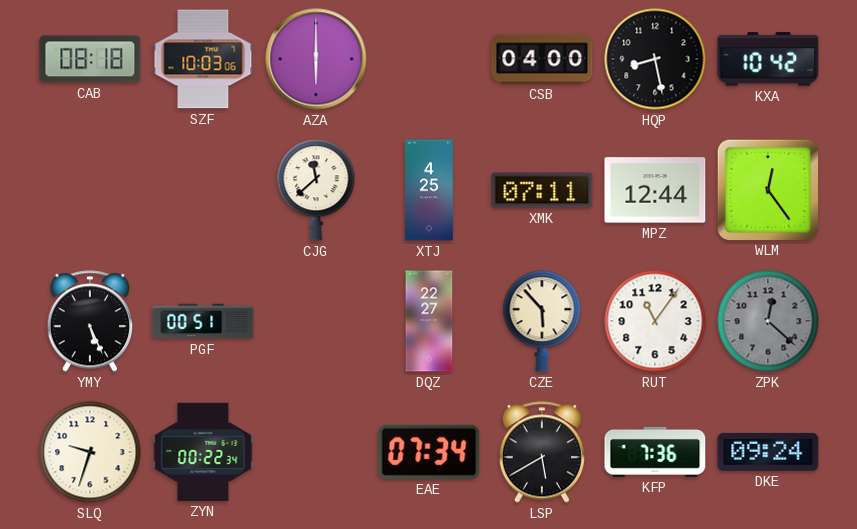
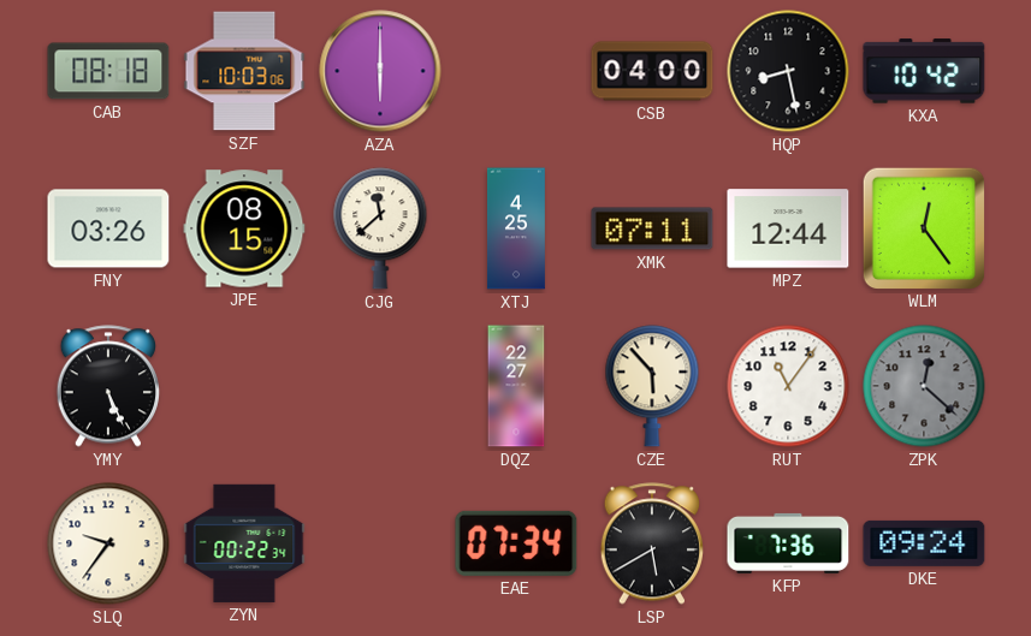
FNY: none -> 03:26 (108, 228)
JPE: none -> 08:15 (244, 228)
PGF: 00:51 -> none (203, 321)
SLQ: 9:33 -> 9:36 (108, 543)
